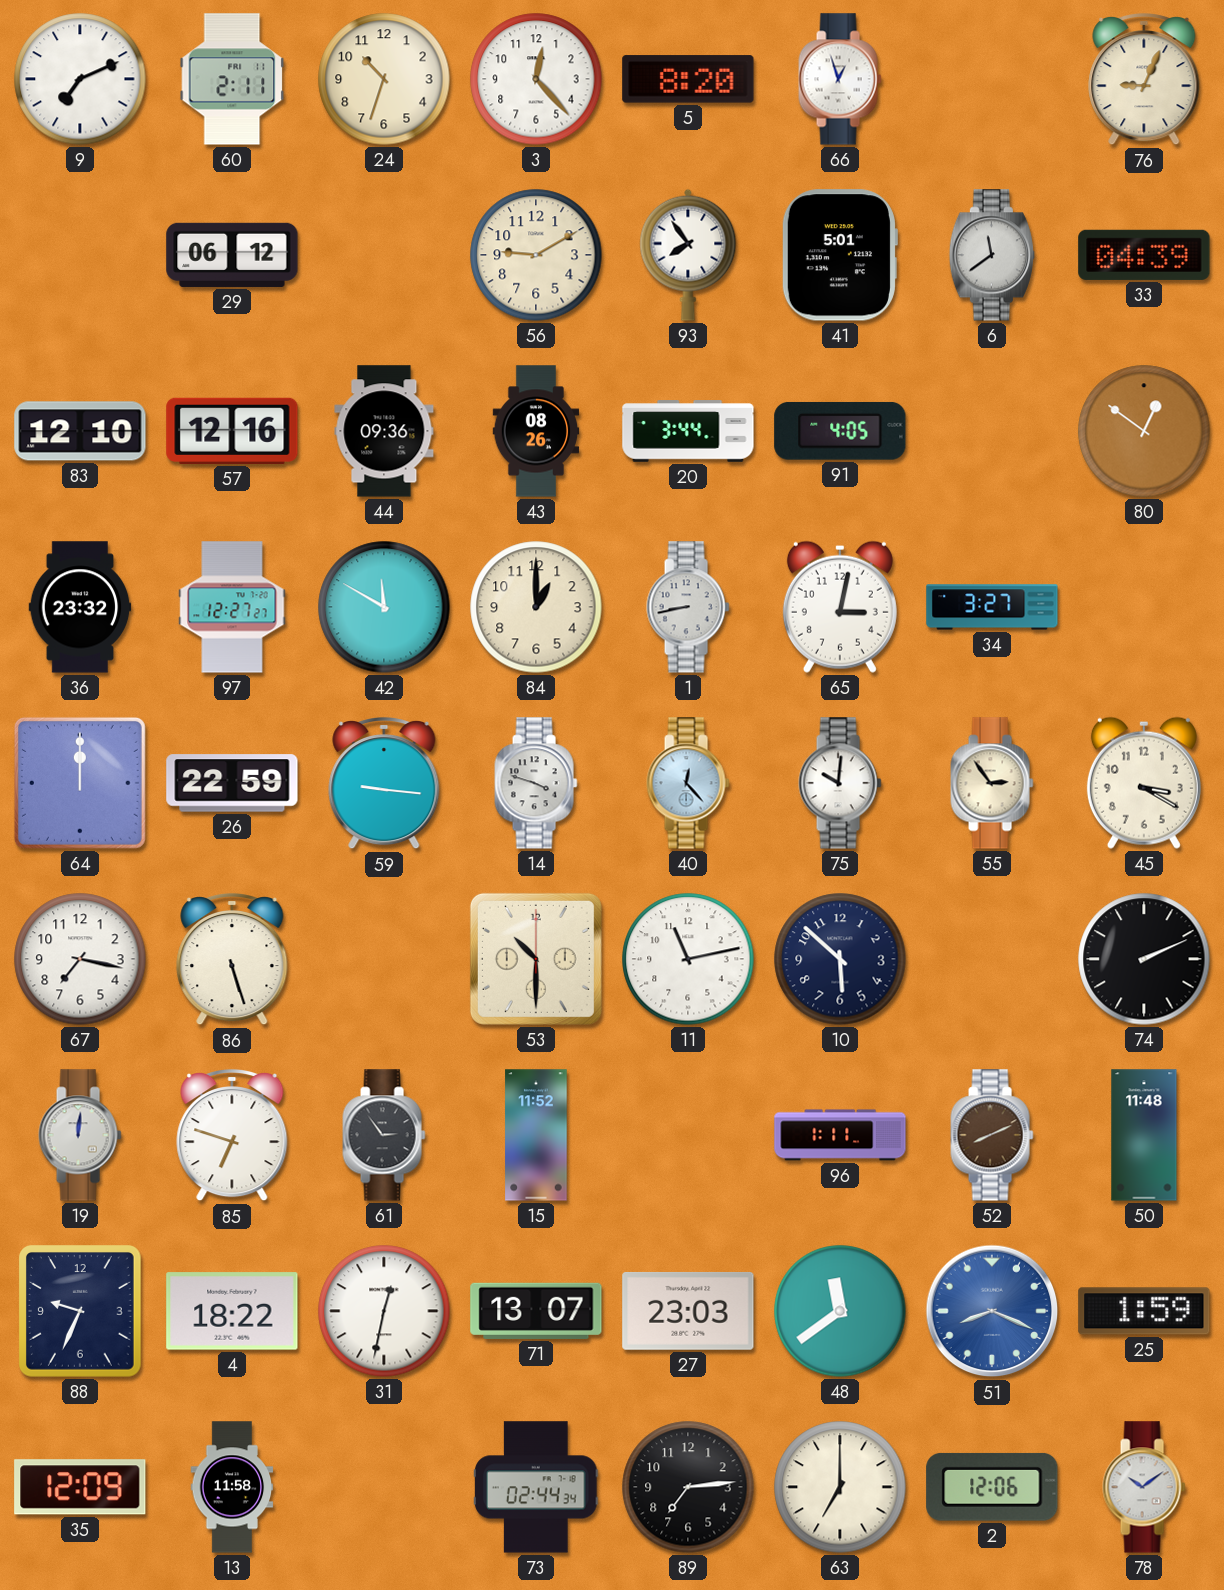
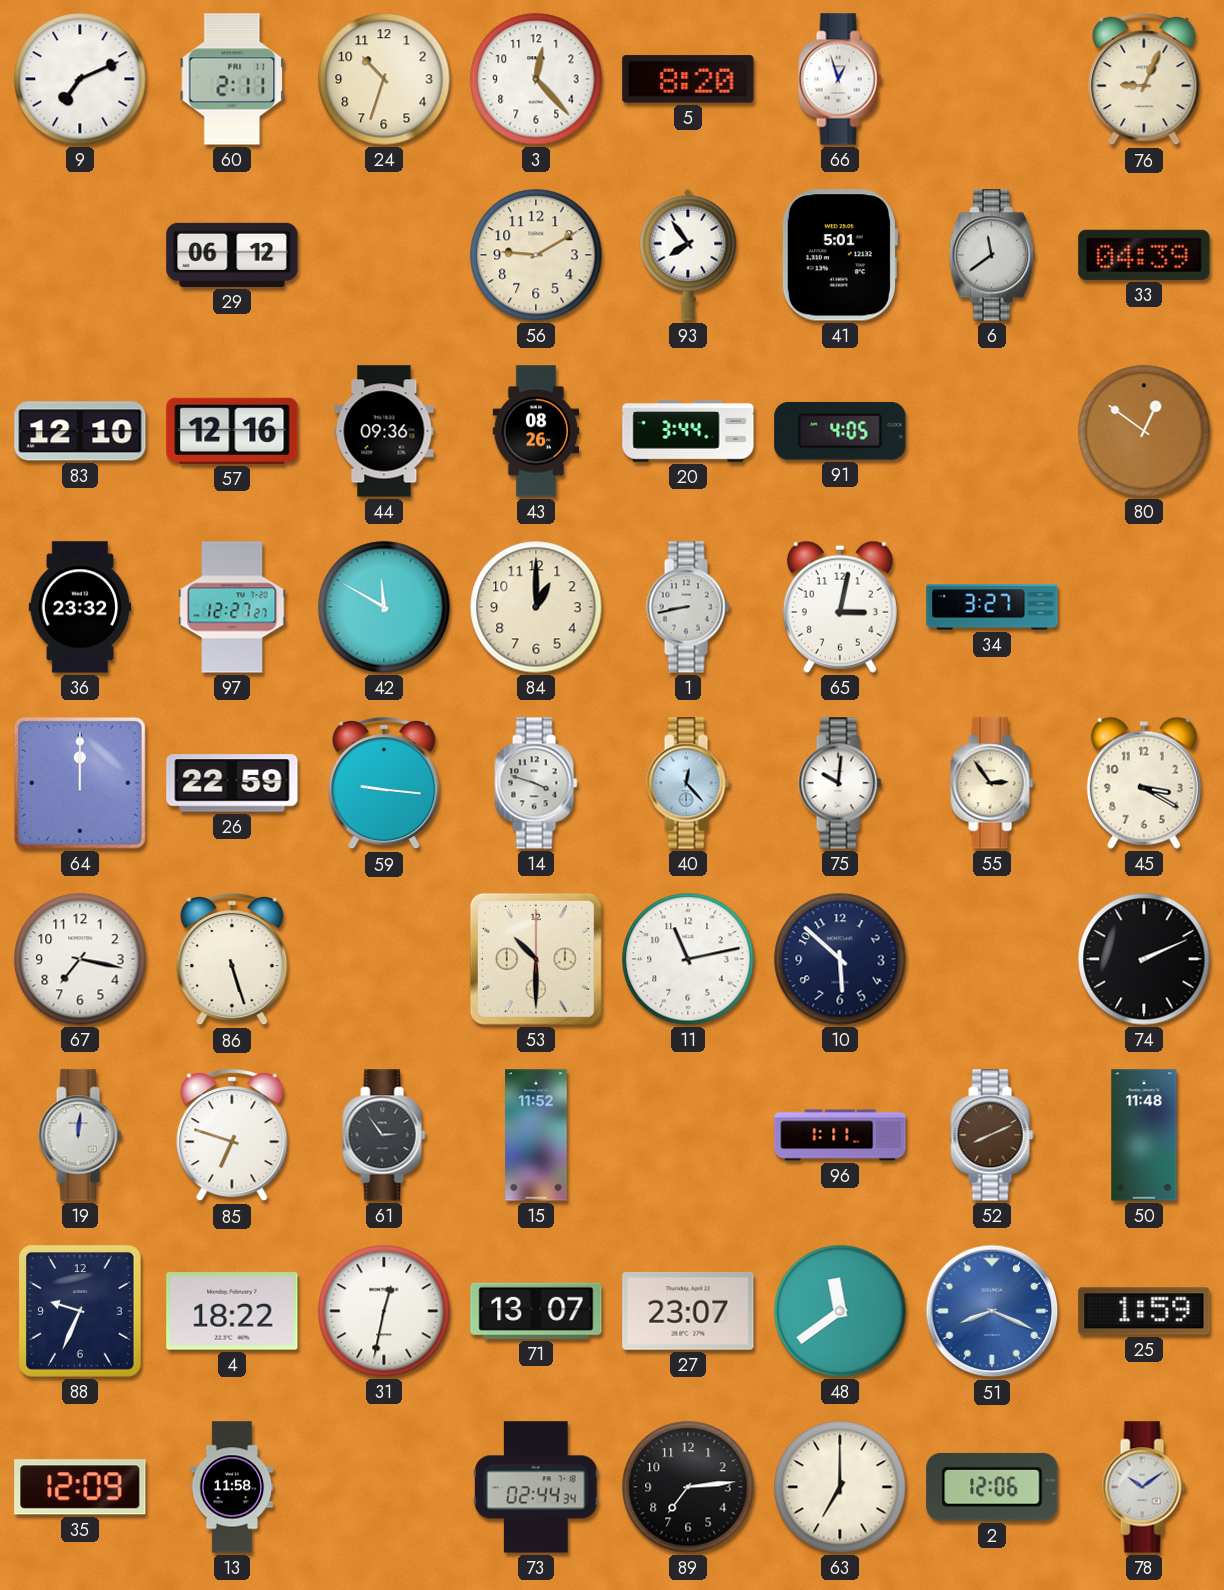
27: 23:03 -> 23:07 (688, 1311)
